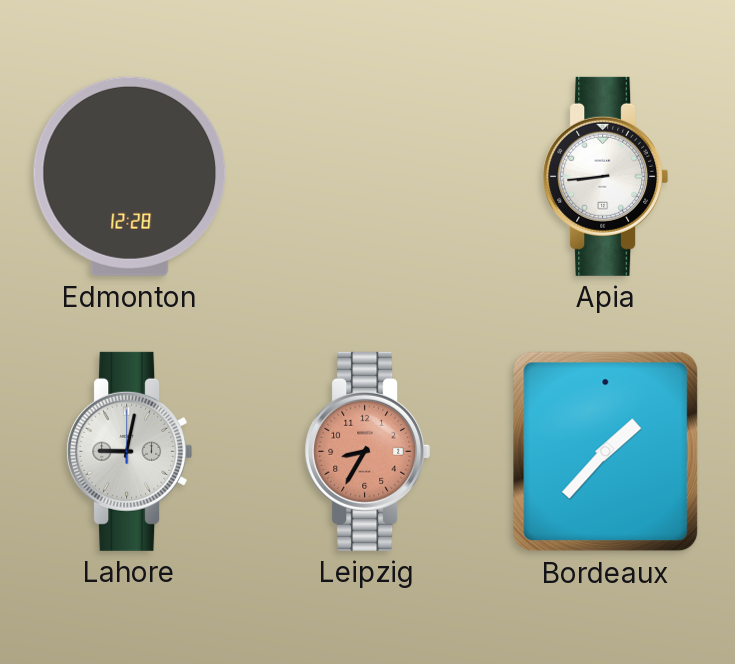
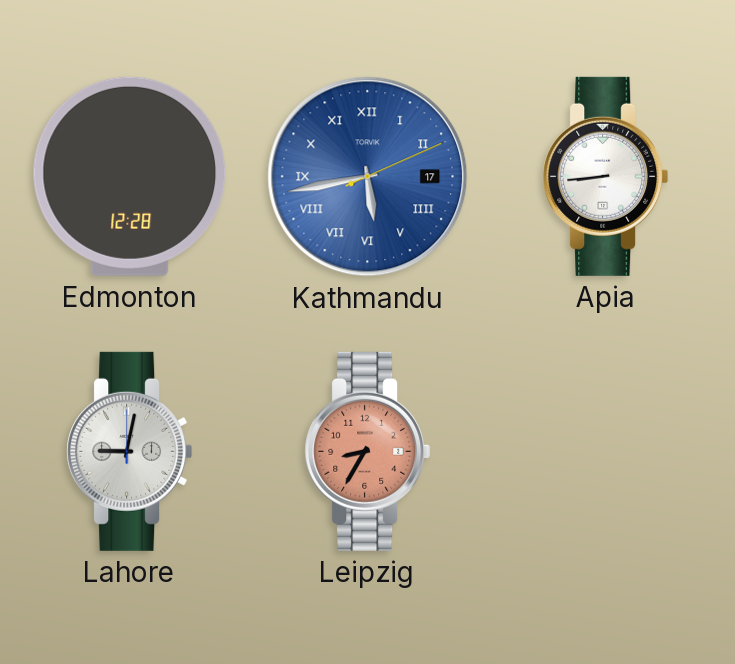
Kathmandu: none -> 5:43 (368, 177)
Bordeaux: 1:37 -> none (606, 452)
